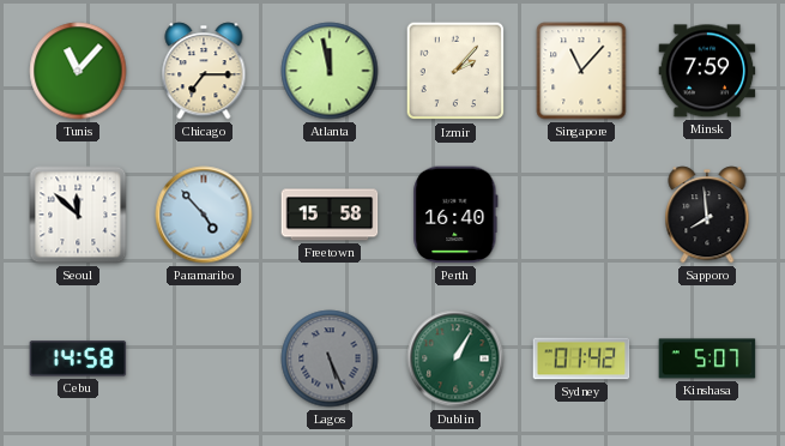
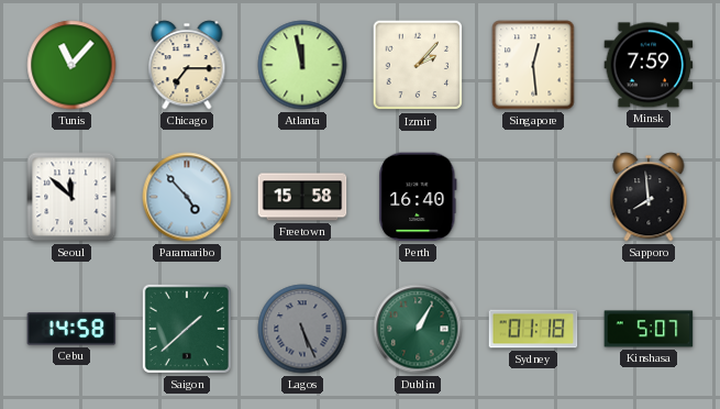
Singapore: 11:07 -> 12:29 (533, 65)
Saigon: none -> 1:38 (187, 329)
Sydney: 01:42 -> 01:18 (533, 329)
